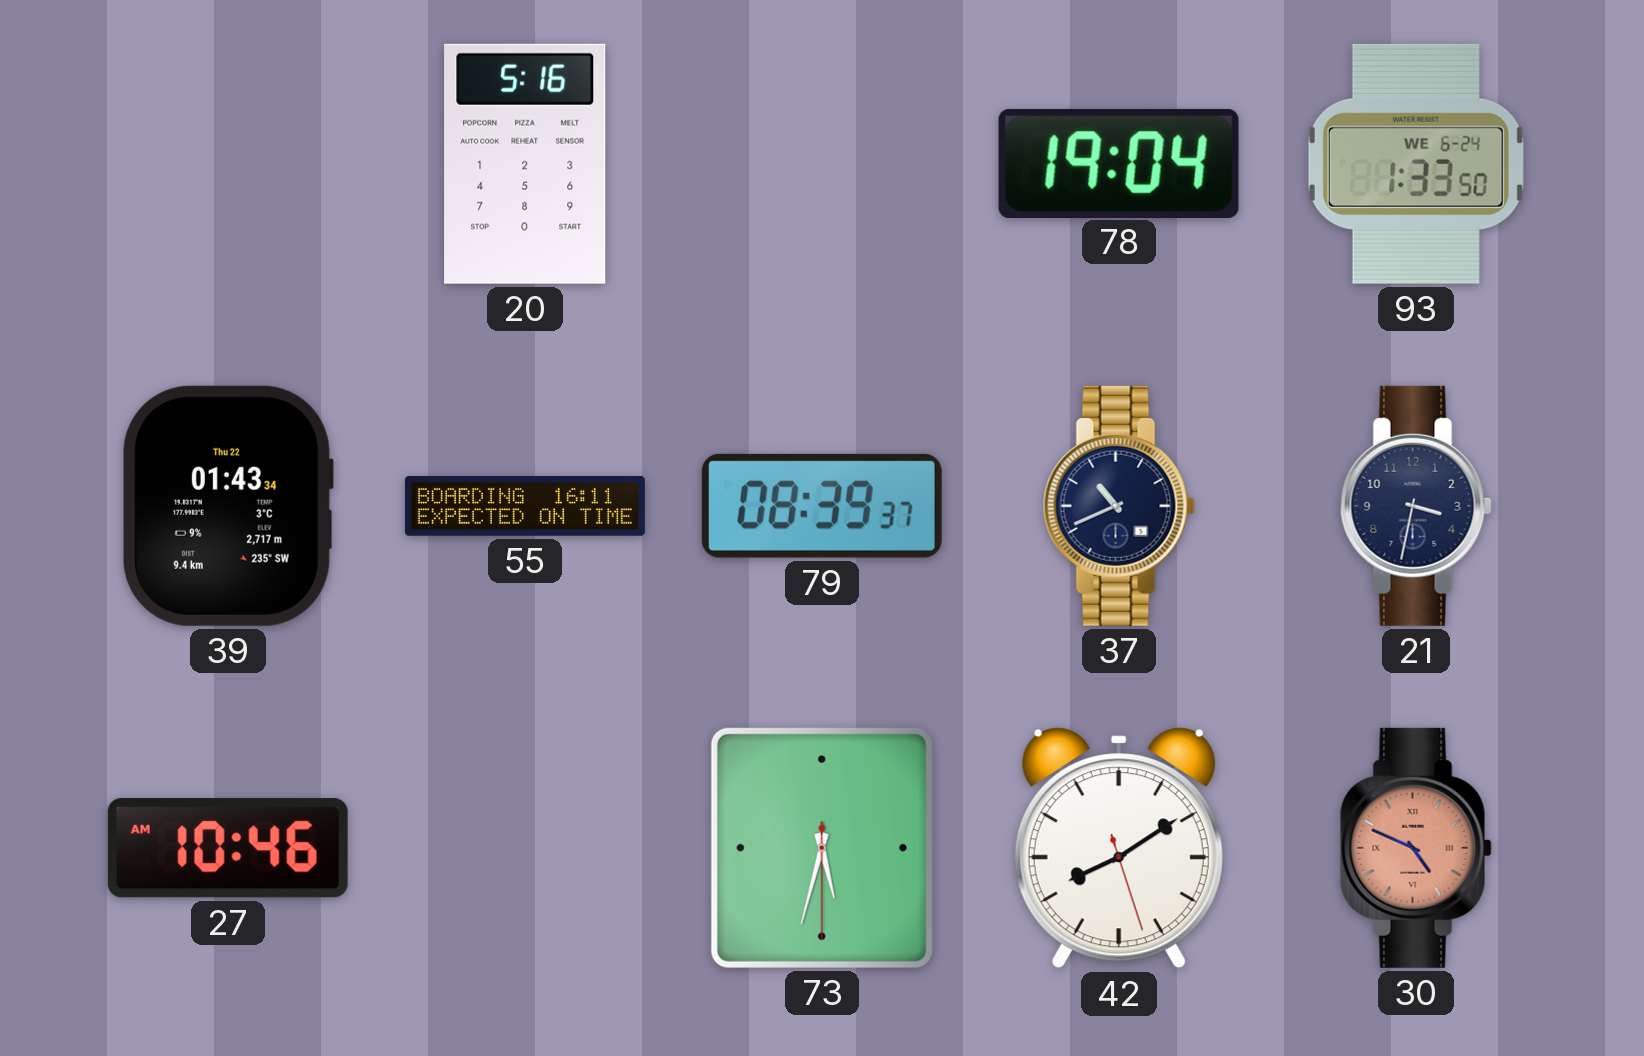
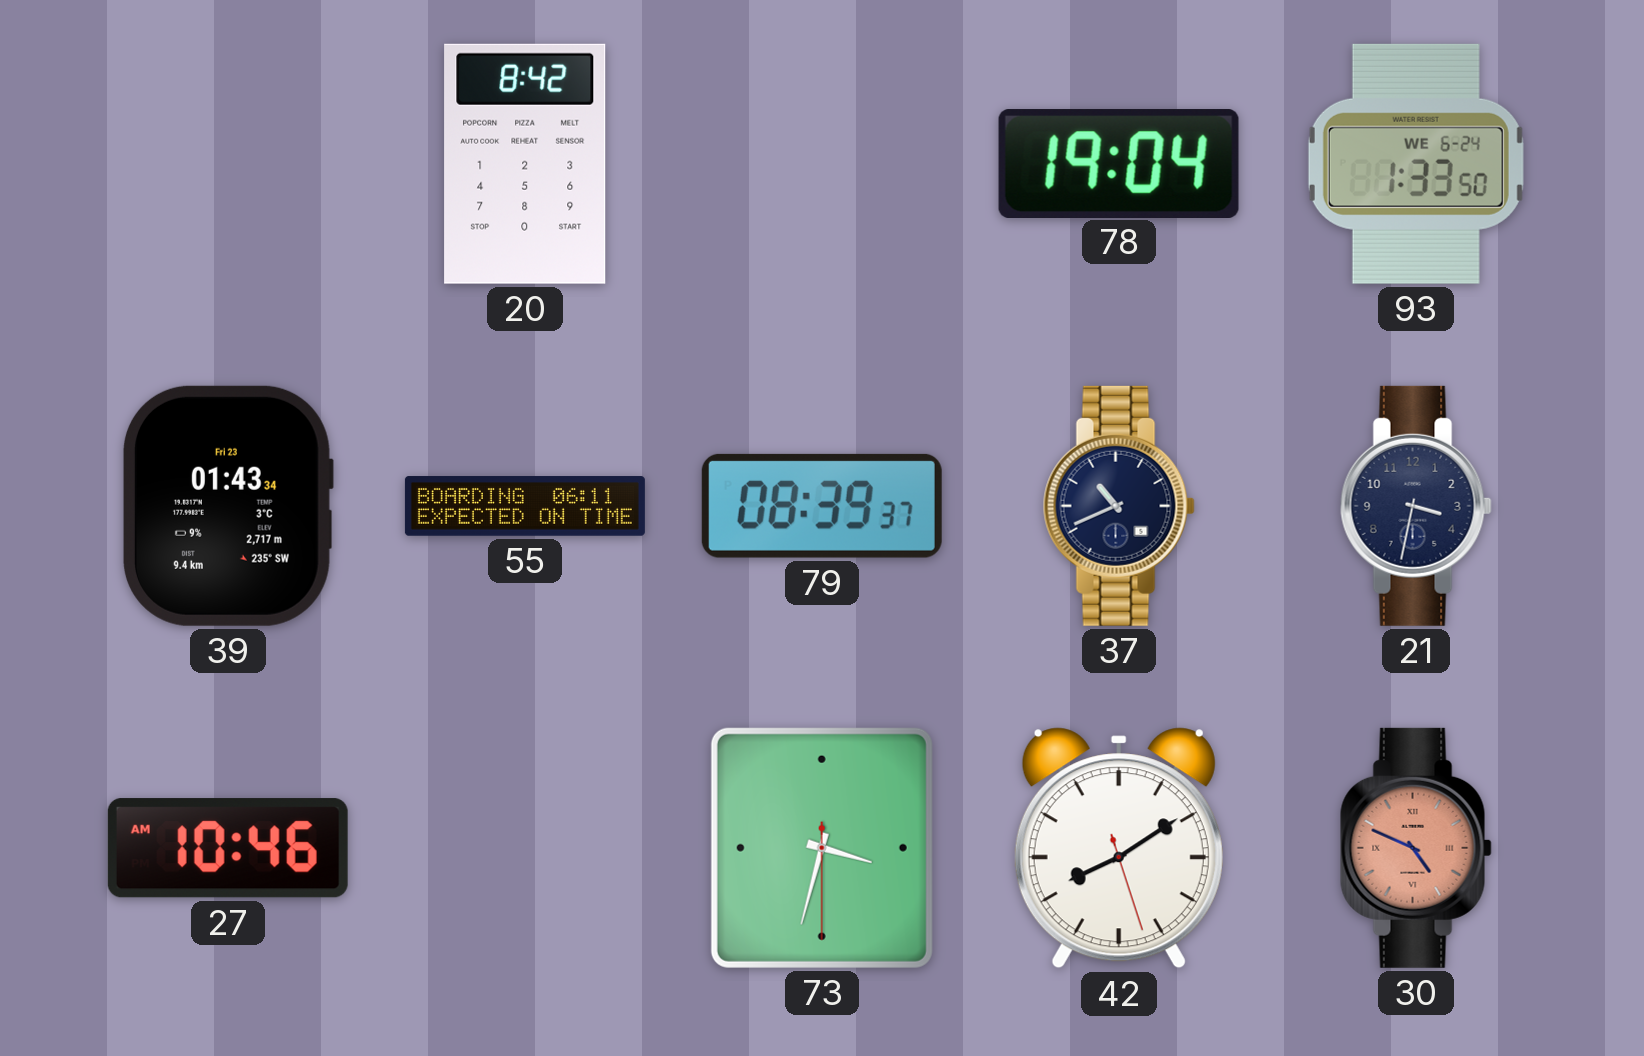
20: 5:16 -> 8:42 (525, 164)
39 date: Thu 22 -> Fri 23 (227, 506)
55: 16:11 -> 06:11 (525, 506)
73: 5:32 -> 3:32 (822, 848)
